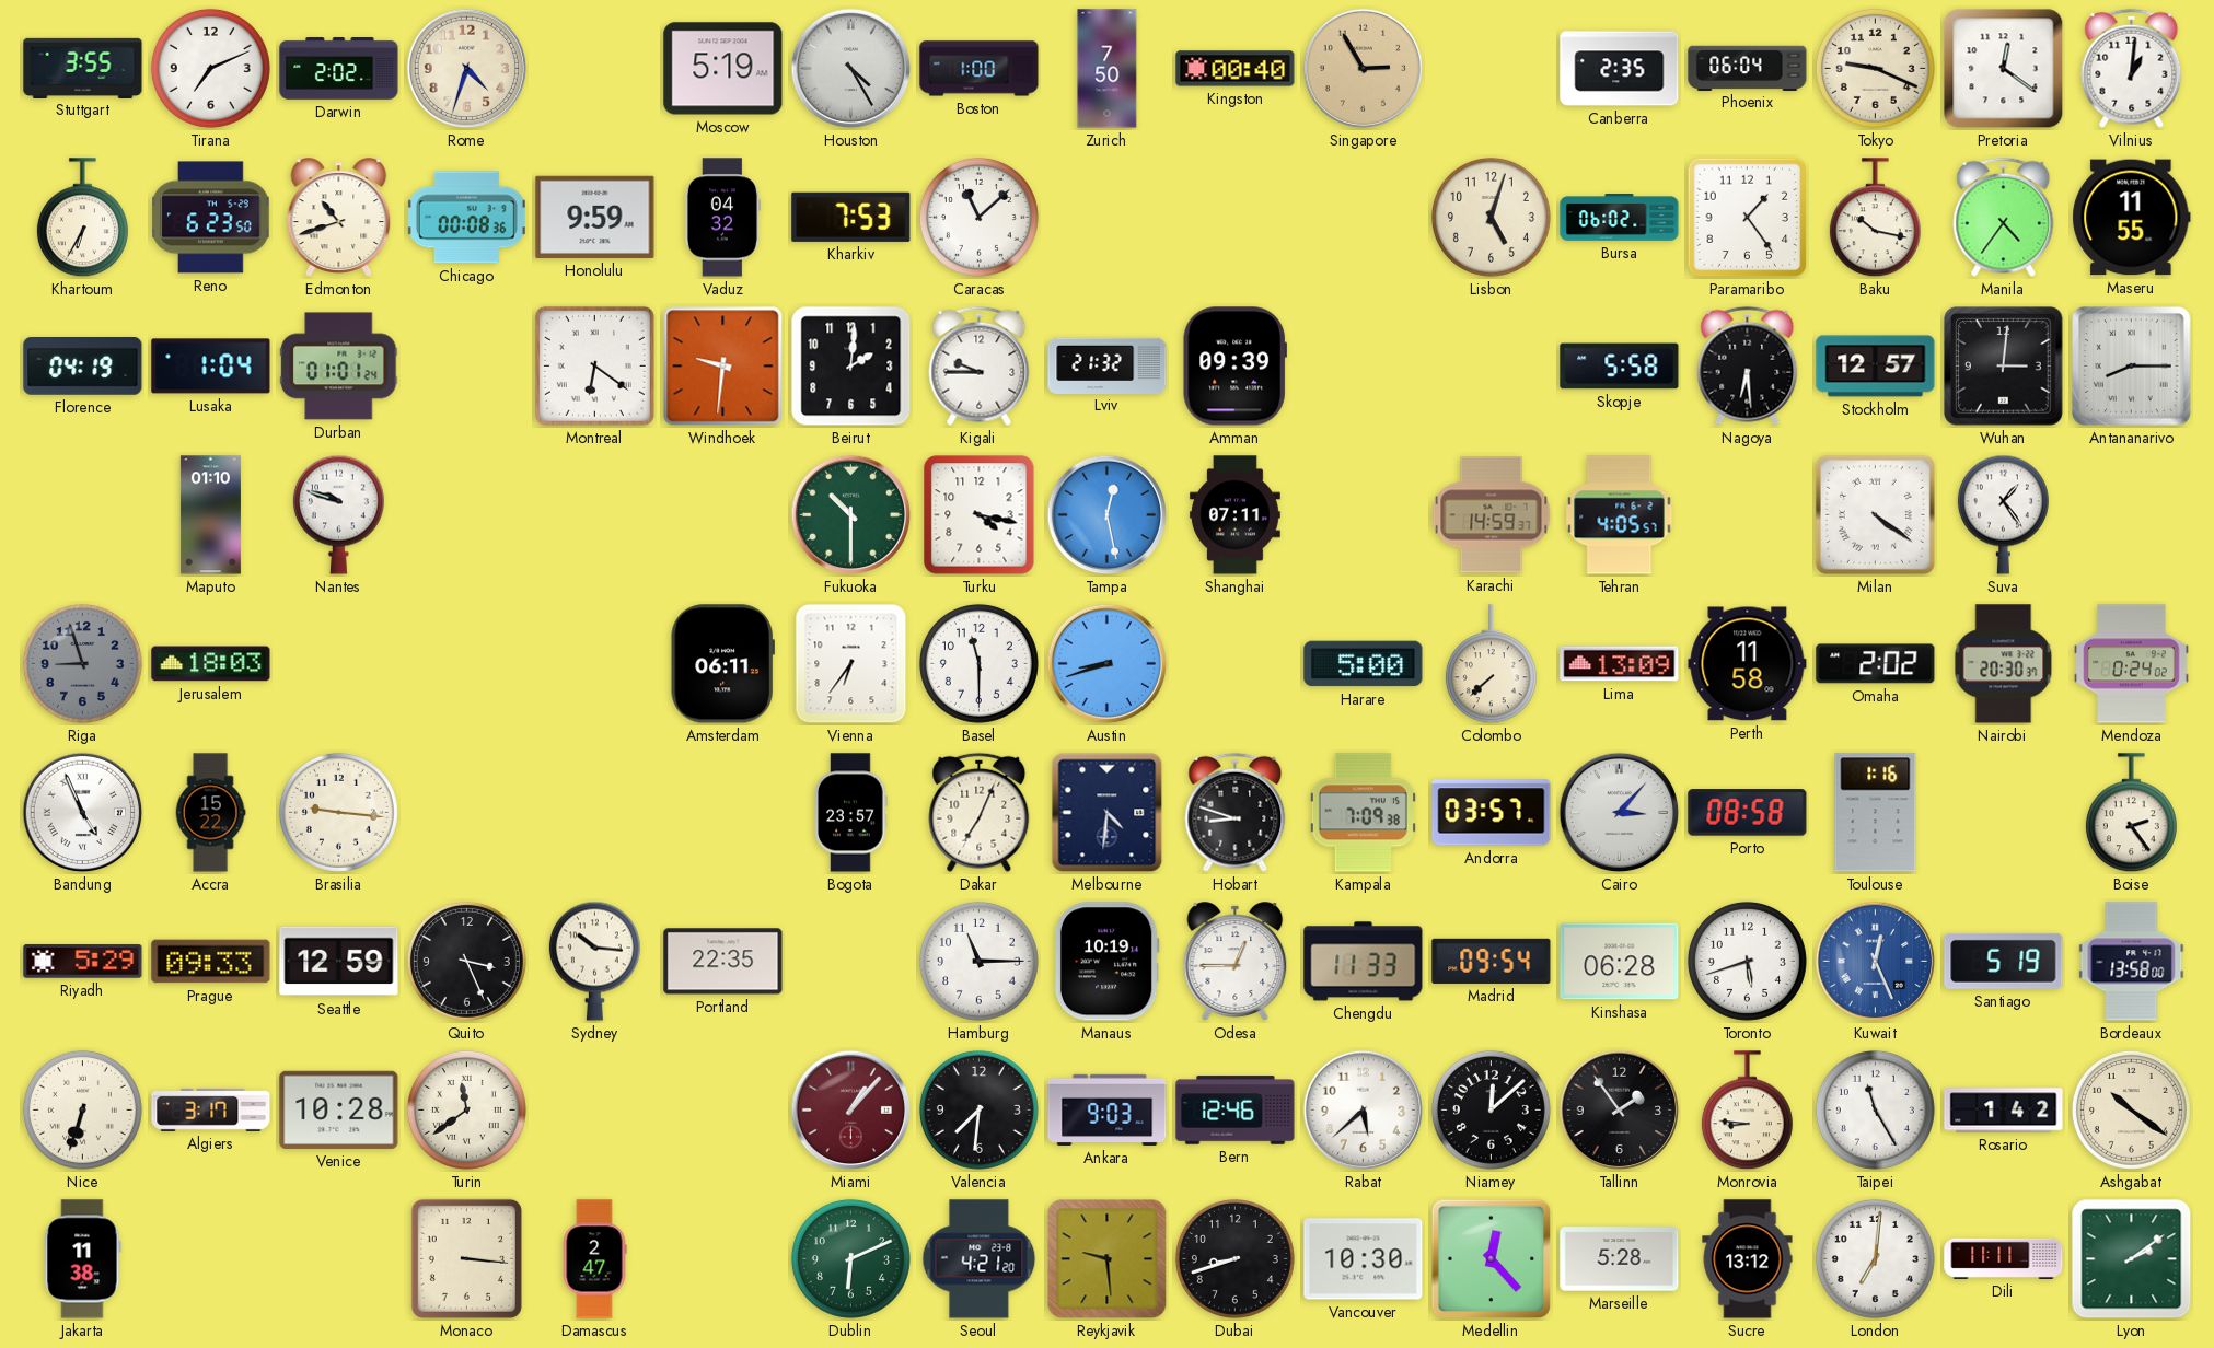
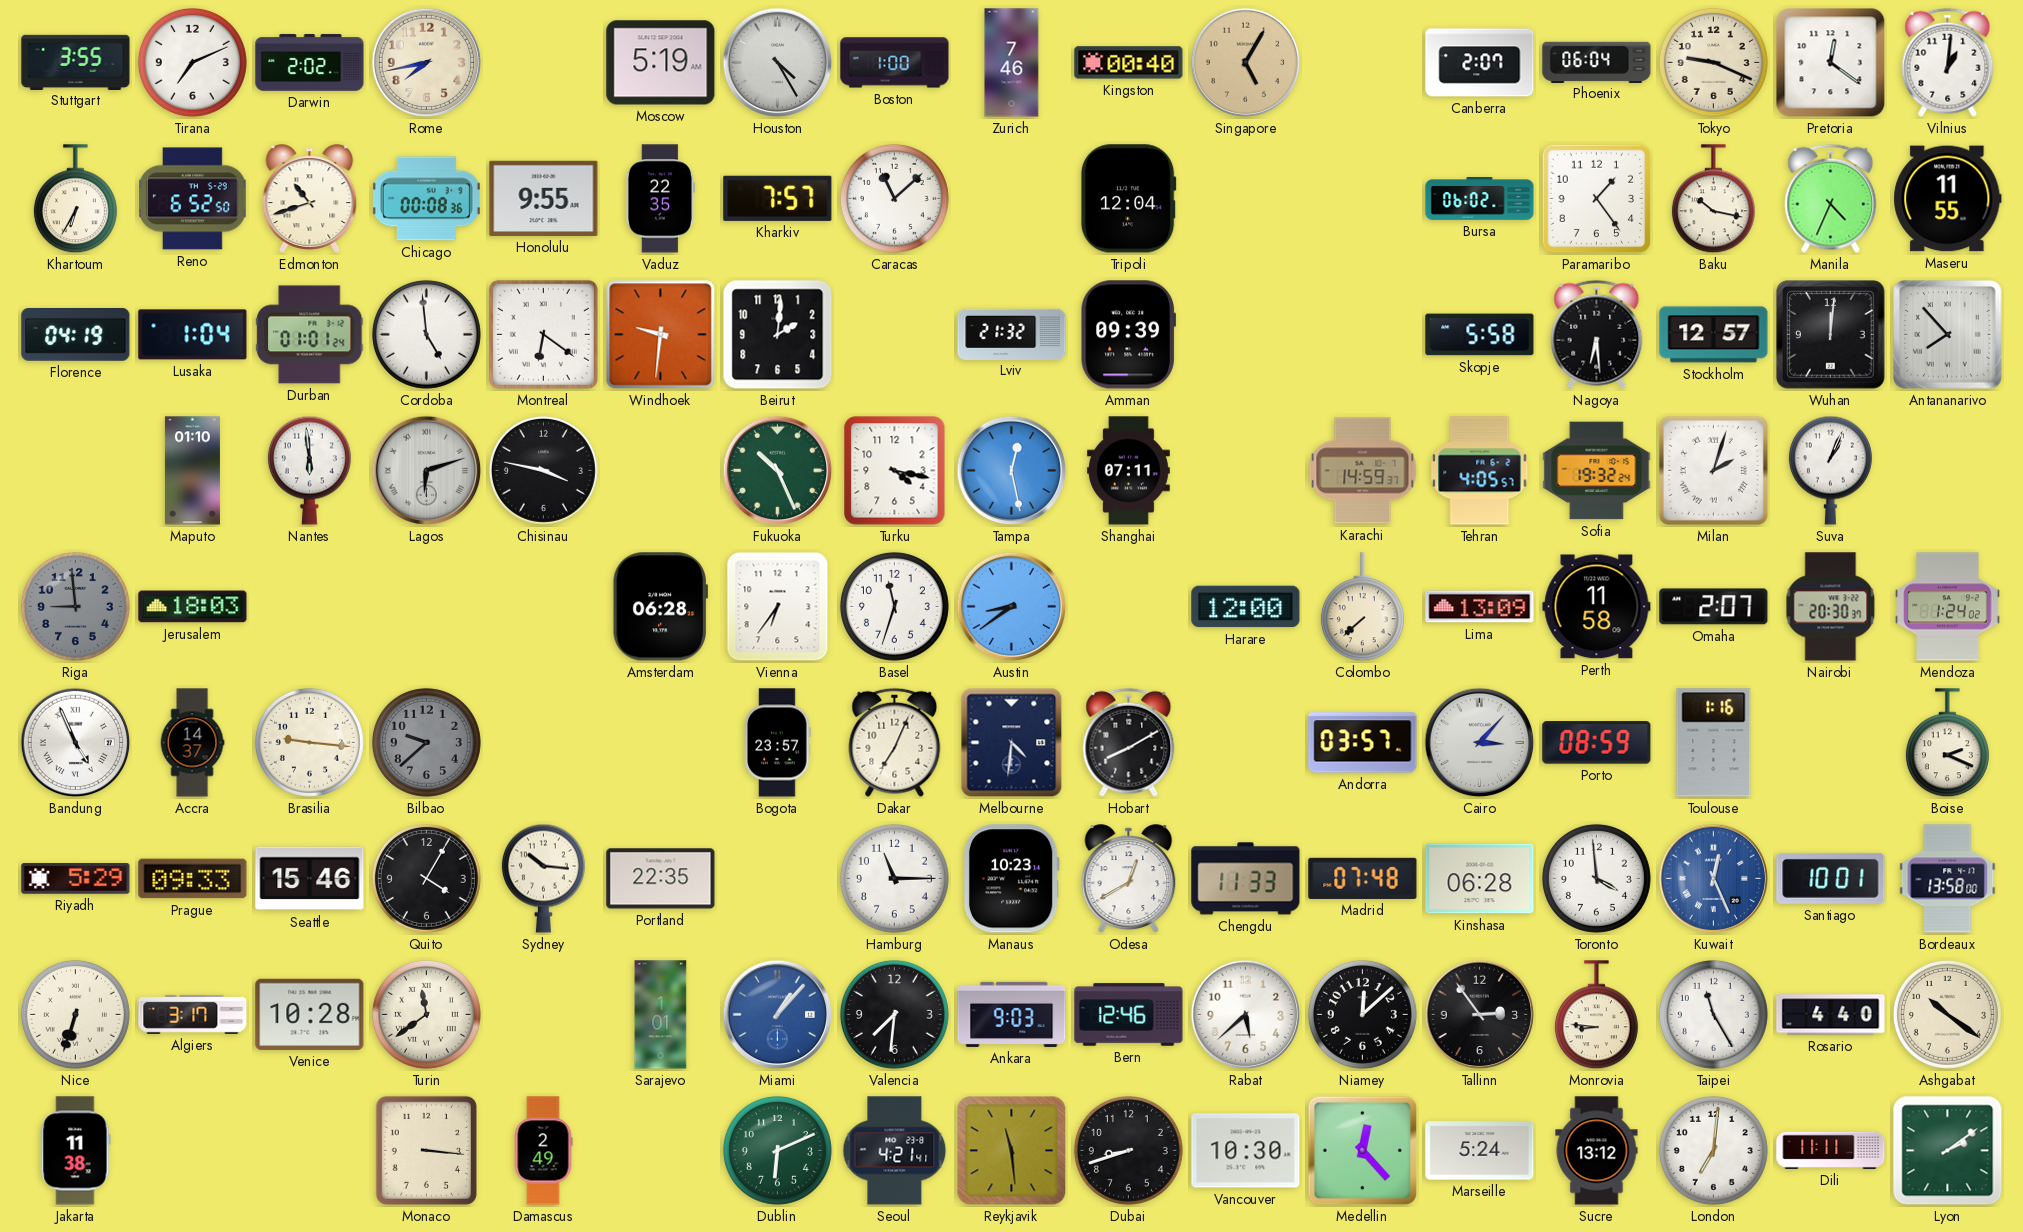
Rome: 4:33 -> 7:43 (427, 63)
Zurich: 7:50 -> 7:46 (1012, 63)
Singapore: 2:55 -> 5:05 (1246, 63)
Canberra: 2:35 -> 2:07 (1480, 63)
Reno: 6:23 -> 6:52 (193, 199)
Honolulu: 9:59 -> 9:55 (544, 198)
Vaduz: 04:32 -> 22:35 (660, 199)
Kharkiv: 7:53 -> 7:57 (778, 198)
Tripoli: none -> 12:04 (1128, 199)
Lisbon: 5:03 -> none (1491, 217)
Manila: 4:36 -> 4:34 (1831, 198)
Cordoba: none -> 4:59 (426, 334)
Kigali: 9:45 -> none (980, 365)
Wuhan: 3:01 -> 12:01 (1831, 335)
Antananarivo: 8:15 -> 7:53 (1948, 335)
Nantes: 9:48 -> 5:59 (309, 470)
Lagos: none -> 6:12 (427, 471)
Chisinau: none -> 3:47 (543, 470)
Fukuoka: 10:30 -> 10:26 (778, 471)
Sofia: none -> 19:32 (1597, 471)
Milan: 4:21 -> 2:03 (1713, 470)
Suva: 1:24 -> 1:04 (1830, 470)
Riga: 8:57 -> 8:59 (75, 606)
Amsterdam: 06:11 -> 06:28 (660, 607)
Basel: 11:30 -> 11:33 (894, 606)
Austin: 8:42 -> 8:39 (1012, 607)
Harare: 5:00 -> 12:00 (1246, 607)
Omaha: 2:02 -> 2:07 (1714, 607)
Mendoza: 0:24 -> 1:24 (1948, 607)
Accra: 15:22 -> 14:37 (192, 743)
Bilbao: none -> 9:38 (426, 742)
Hobart: 8:48 -> 8:10 (1129, 742)
Kampala: 7:09 -> none (1363, 813)
Porto: 08:58 -> 08:59 (1597, 743)
Boise: 2:24 -> 2:19 (1947, 743)
Seattle: 12:59 -> 15:46 (310, 879)
Quito: 3:26 -> 4:05 (426, 878)
Manaus: 10:19 -> 10:23 (1011, 879)
Odesa: 12:45 -> 12:40 (1129, 879)
Madrid: 09:54 -> 07:48 (1363, 878)
Toronto: 5:42 -> 3:59 (1596, 878)
Santiago: 5:19 -> 10:01 (1831, 878)
Sarajevo: none -> 1:01 (661, 1015)
Miami dial: burgundy -> blue (778, 1015)
Tallinn: 1:54 -> 2:54 (1480, 1015)
Rosario: 1:42 -> 4:40 (1831, 1015)
Damascus: 2:47 -> 2:49 (543, 1151)
Seoul: 4:21:20 -> 4:21:41 (895, 1151)
Reykjavik: 9:29 -> 11:29 (1012, 1151)
Marseille: 5:28 -> 5:24 (1480, 1151)
